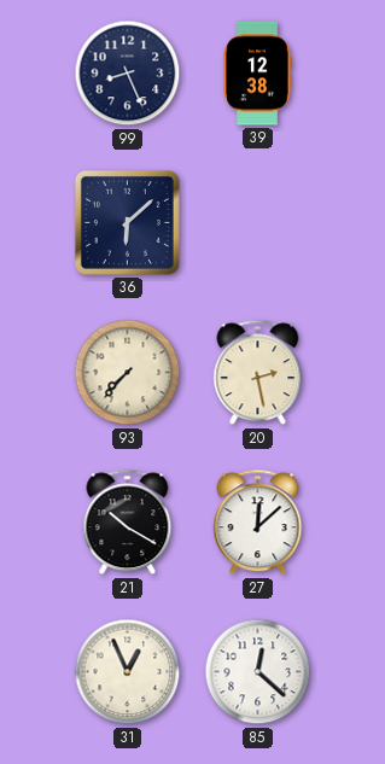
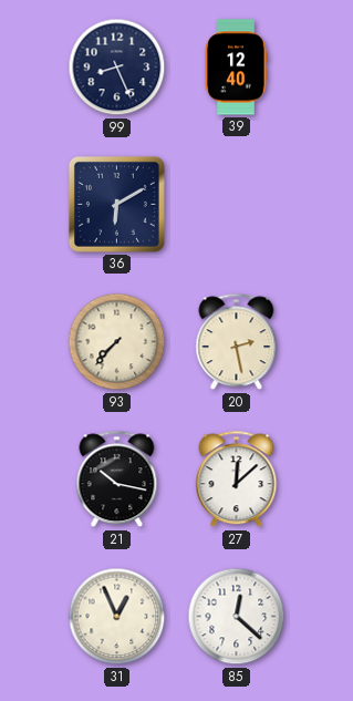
39: 12:38 -> 12:40 (236, 68)
36: 6:08 -> 6:10 (116, 204)
21: 10:20 -> 10:17 (117, 480)
